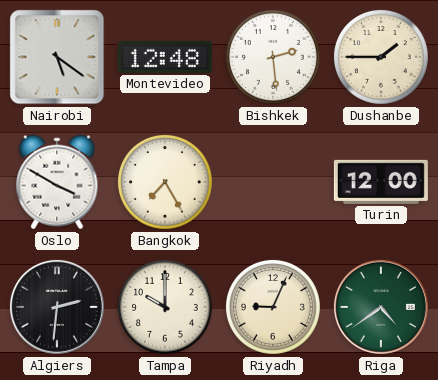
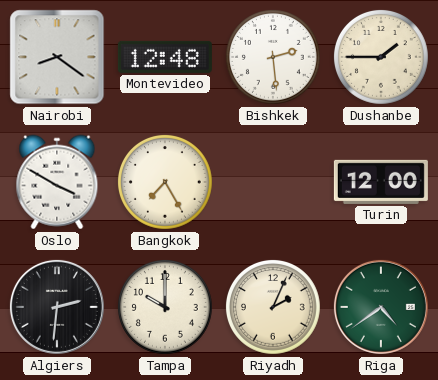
Nairobi: 5:21 -> 8:21 (57, 57)
Riyadh: 9:04 -> 2:04 (273, 307)
